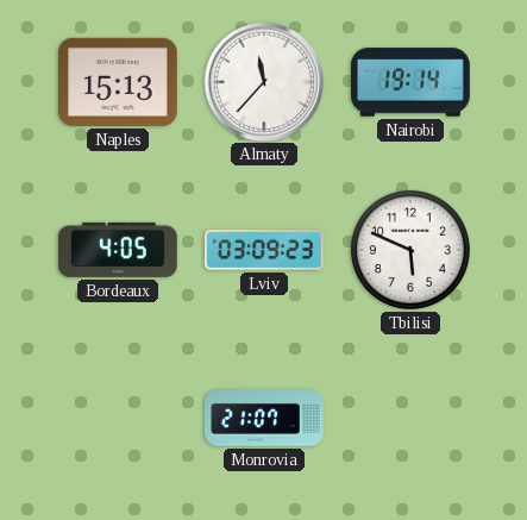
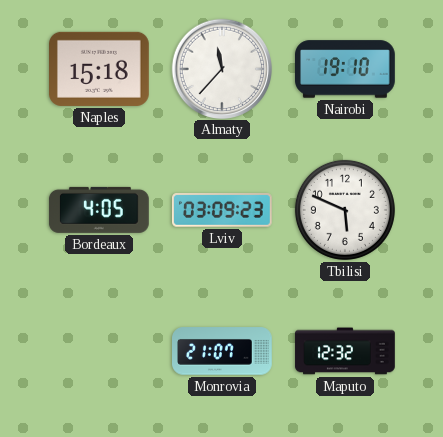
Naples: 15:13 -> 15:18 (100, 69)
Nairobi: 19:14 -> 19:10 (346, 69)
Maputo: none -> 12:32 (345, 351)
